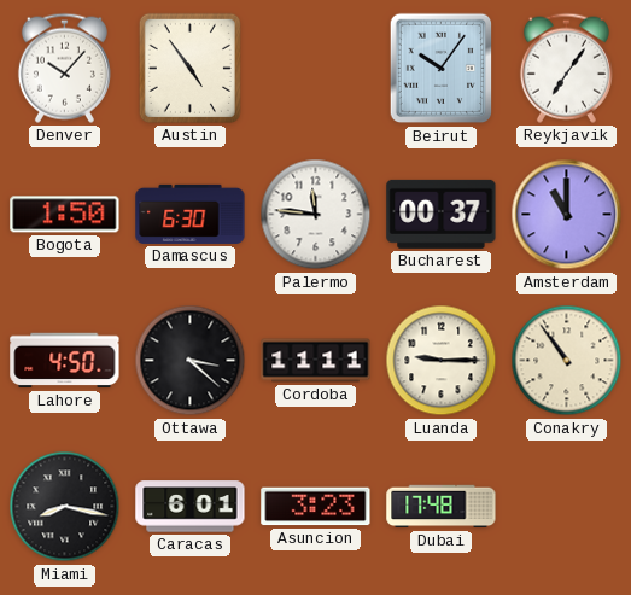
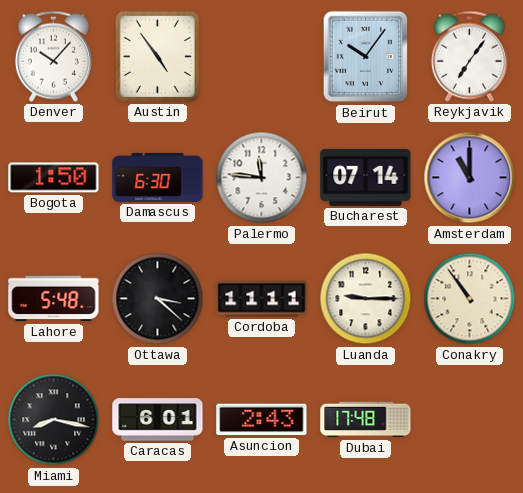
Bucharest: 00:37 -> 07:14 (366, 177)
Lahore: 4:50 -> 5:48 (54, 299)
Asuncion: 3:23 -> 2:43 (262, 420)
